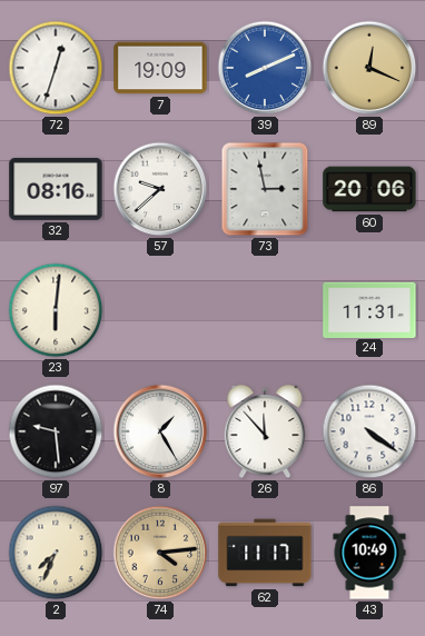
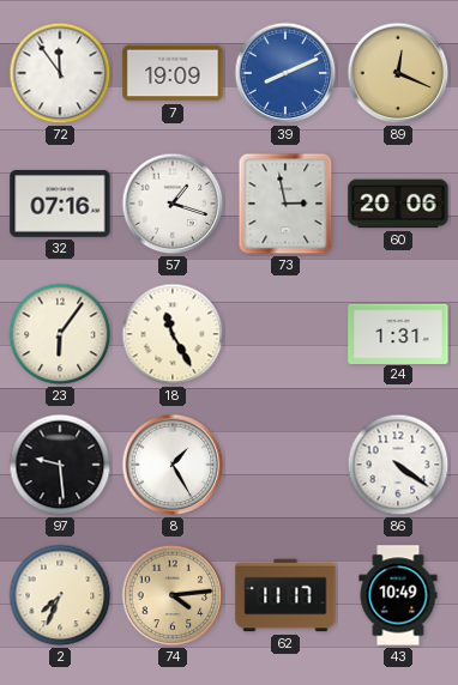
72: 12:33 -> 11:54 (60, 73)
32: 08:16 -> 07:16 (60, 204)
57: 9:38 -> 1:18 (173, 204)
23: 6:01 -> 6:06 (60, 334)
18: none -> 11:25 (173, 334)
24: 11:31 -> 1:31 (398, 333)
26: 11:53 -> none (265, 433)
